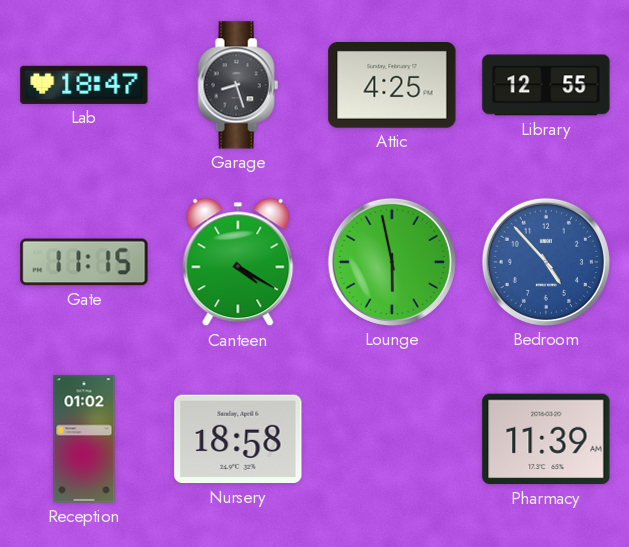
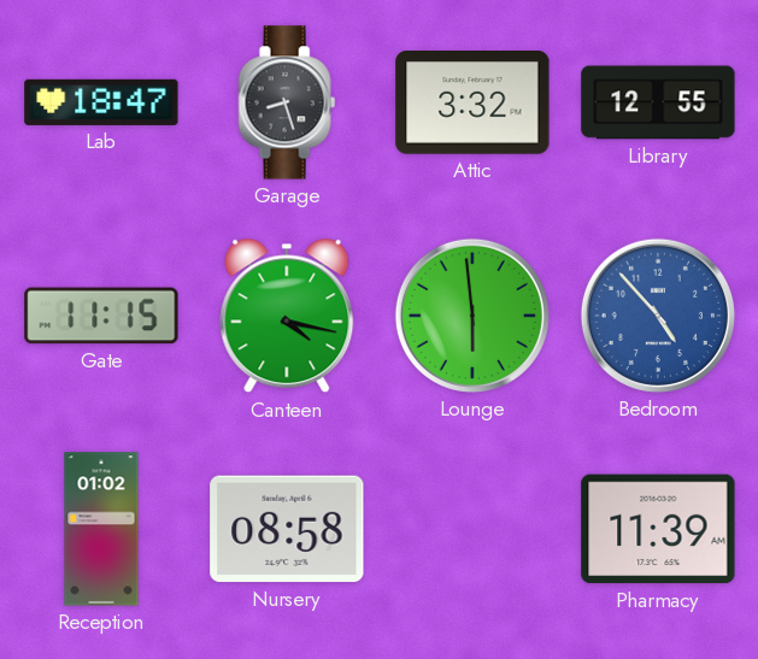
Attic: 4:25 -> 3:32 (472, 104)
Canteen: 4:20 -> 4:17 (287, 316)
Lounge: 5:58 -> 5:59 (472, 316)
Nursery: 18:58 -> 08:58 (287, 529)
